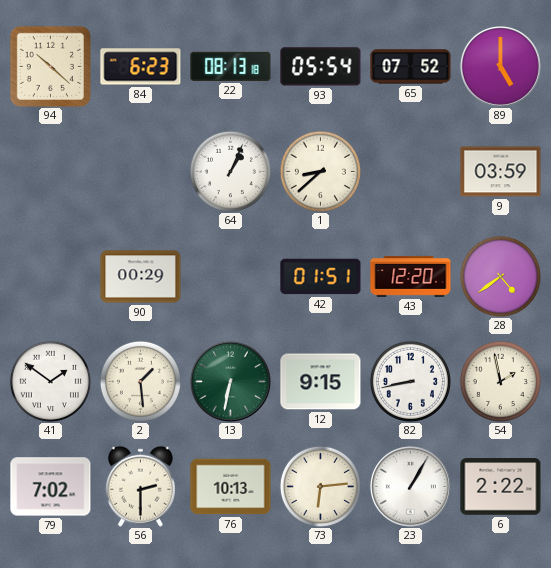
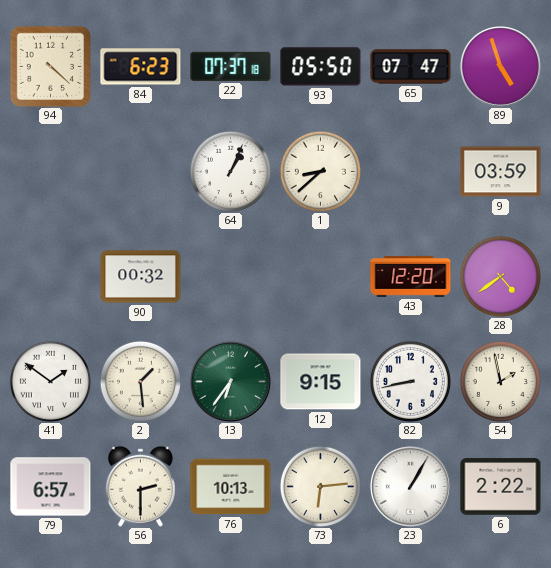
94: 10:22 -> 4:22 (50, 66)
22: 08:13 -> 07:37 (231, 66)
93: 05:54 -> 05:50 (321, 67)
65: 07:52 -> 07:47 (411, 67)
89: 5:00 -> 4:57 (500, 66)
90: 00:29 -> 00:32 (141, 277)
42: 01:51 -> none (321, 277)
13: 6:32 -> 6:36 (230, 381)
79: 7:02 -> 6:57 (51, 487)
